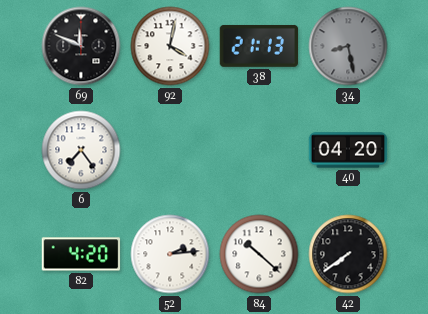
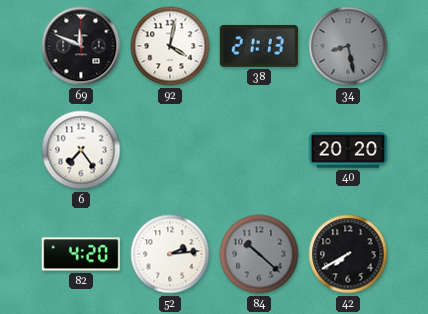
40: 04:20 -> 20:20 (348, 150)
84 dial: white -> grey (259, 254)
42: 7:39 -> 7:40 (348, 254)
